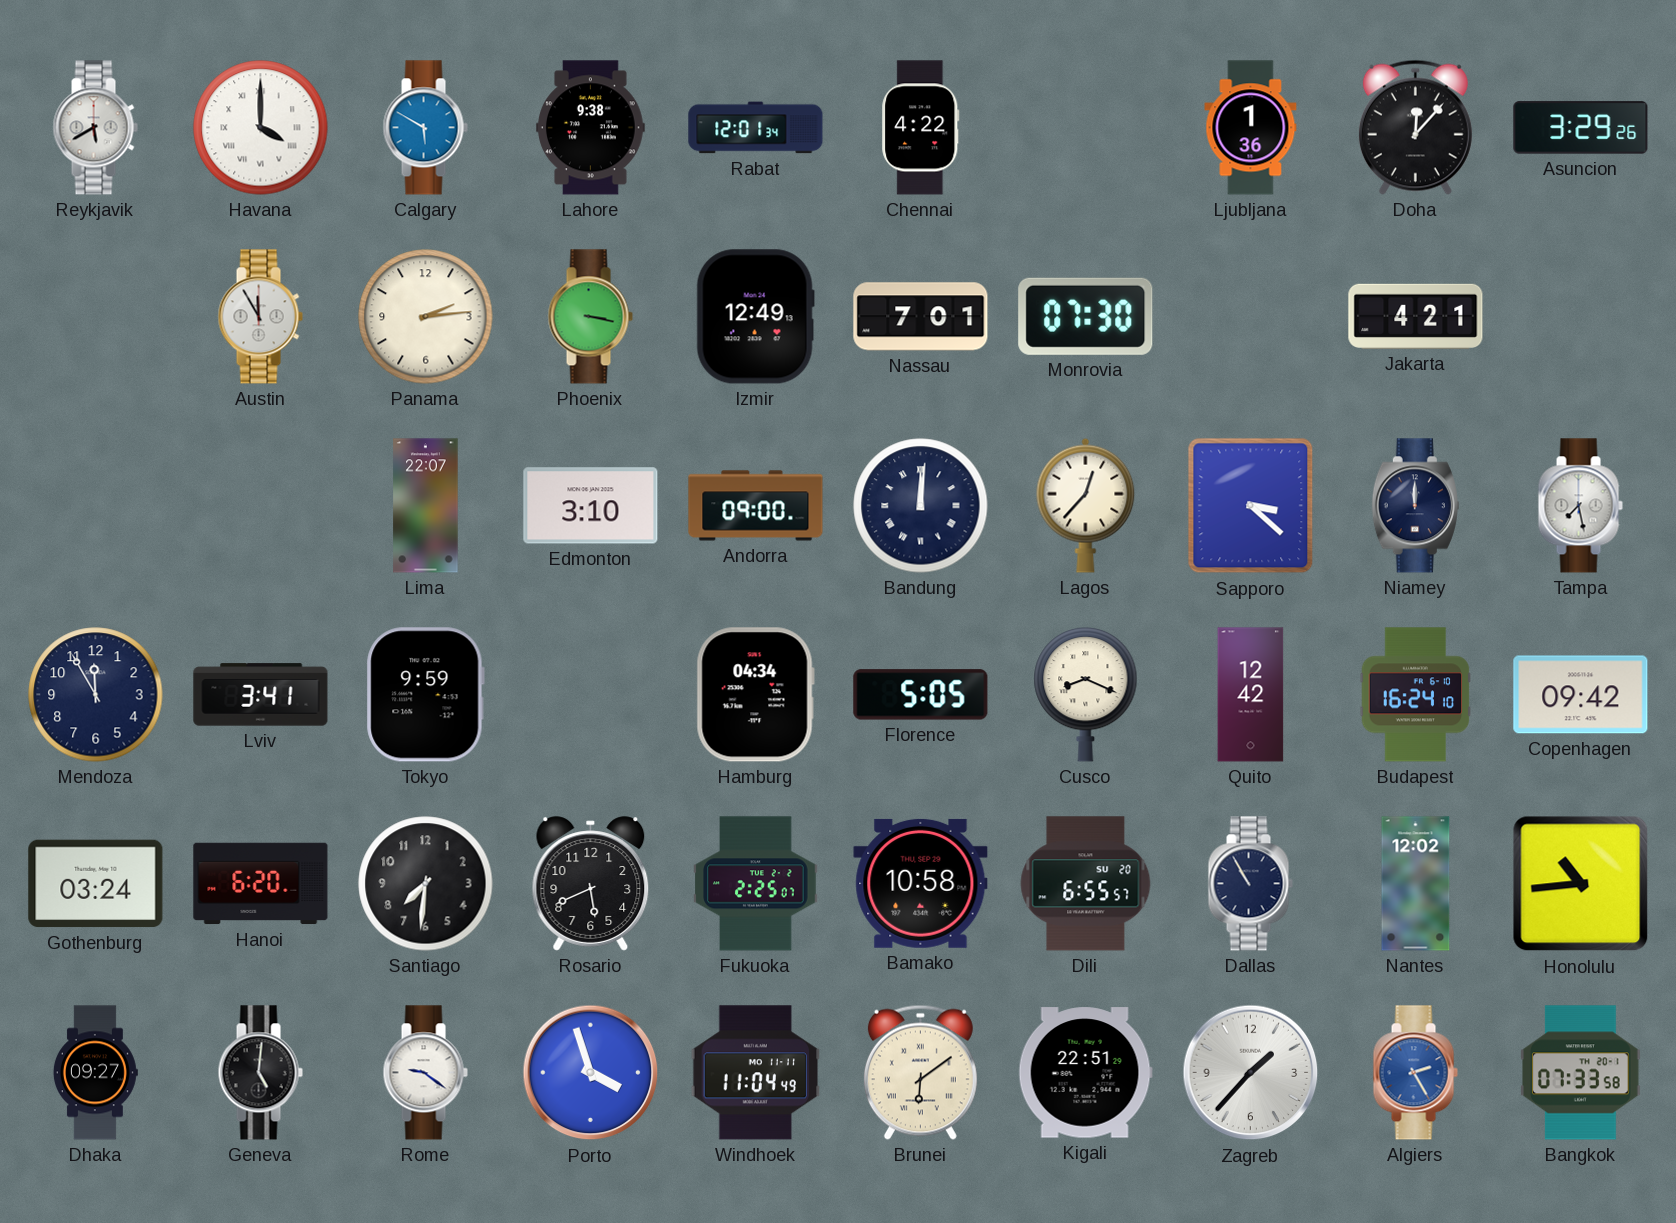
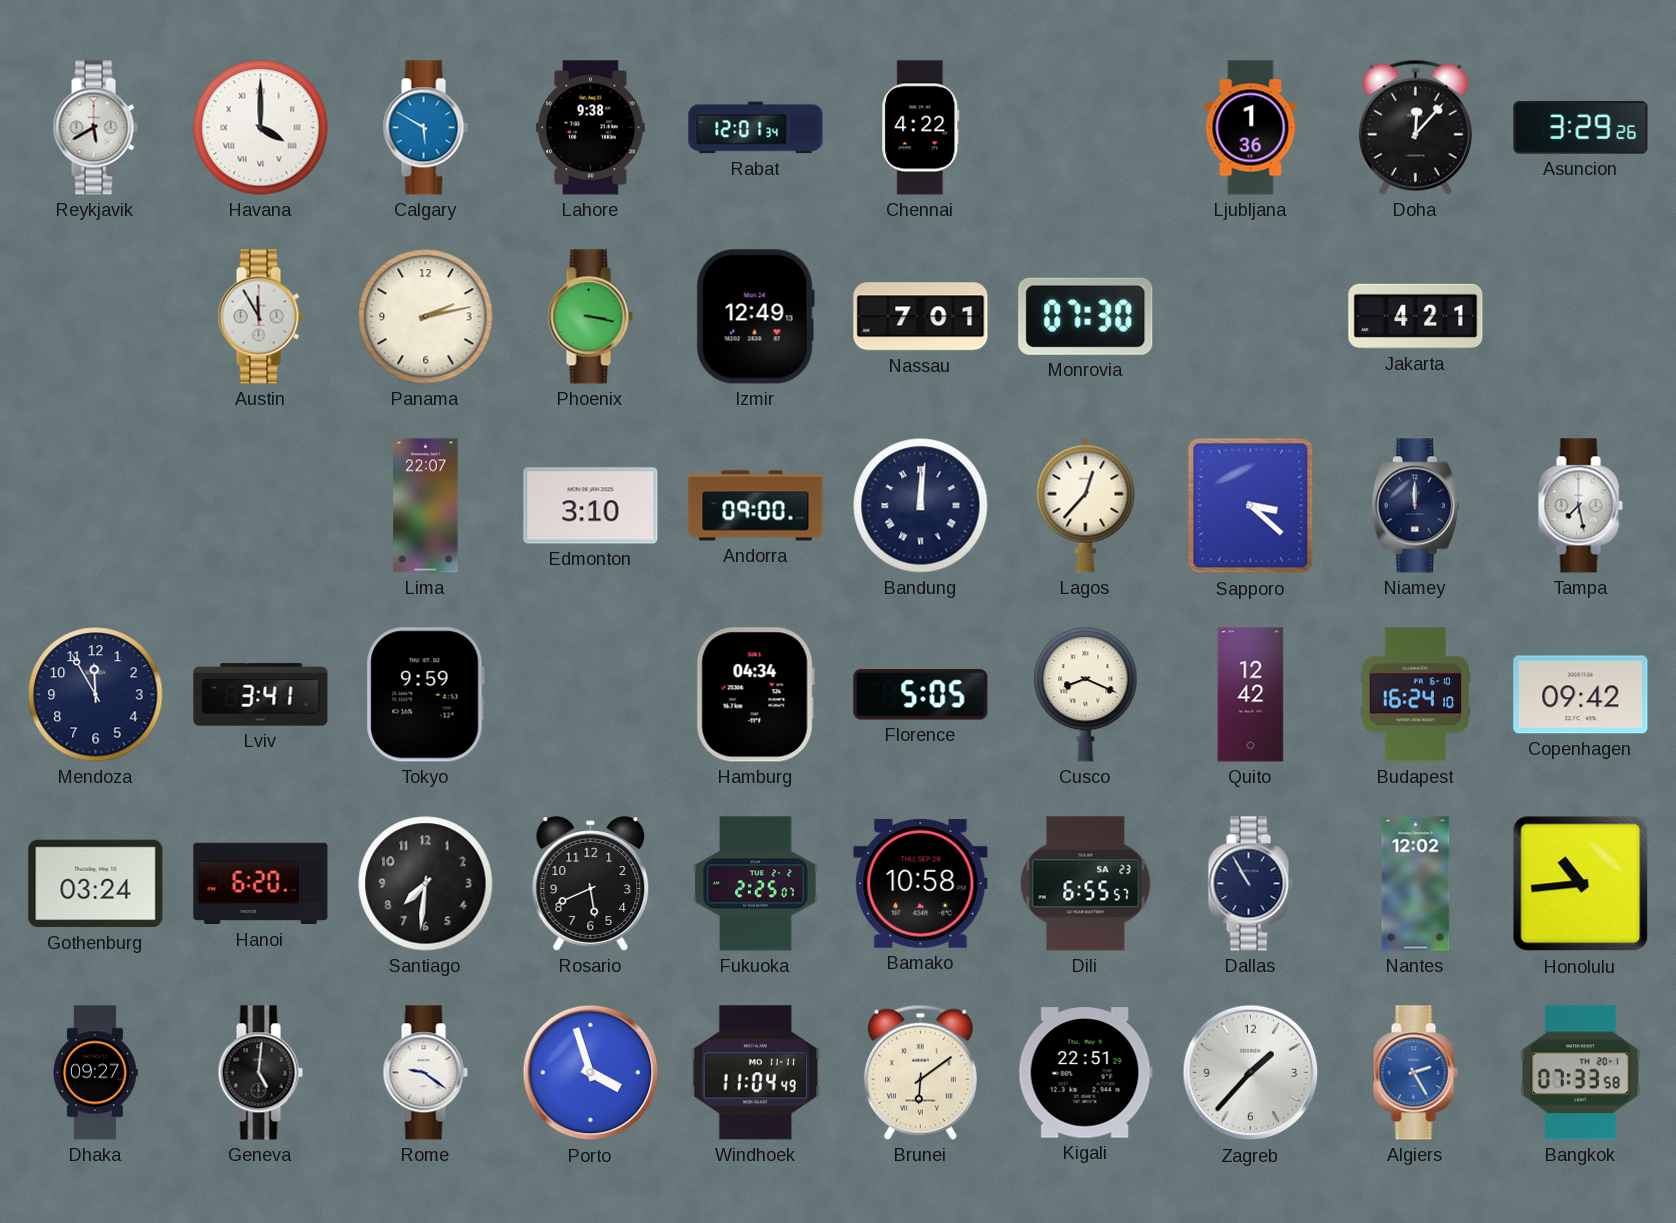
Panama: 2:14 -> 2:13 (426, 317)
Dili date: SU 20 -> SA 23 (1086, 884)
